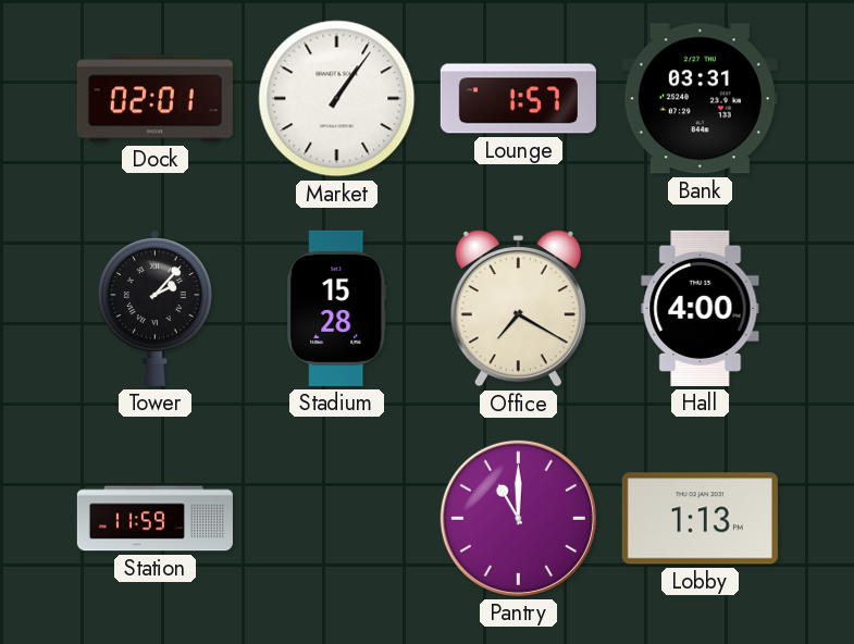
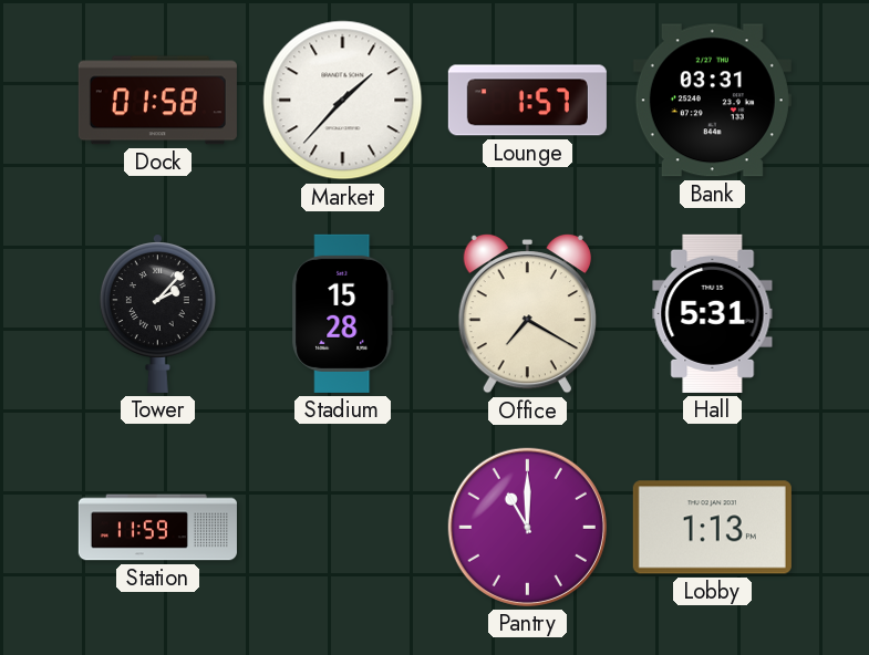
Dock: 02:01 -> 01:58 (157, 101)
Market: 1:06 -> 1:37 (343, 101)
Hall: 4:00 -> 5:31 (713, 313)
